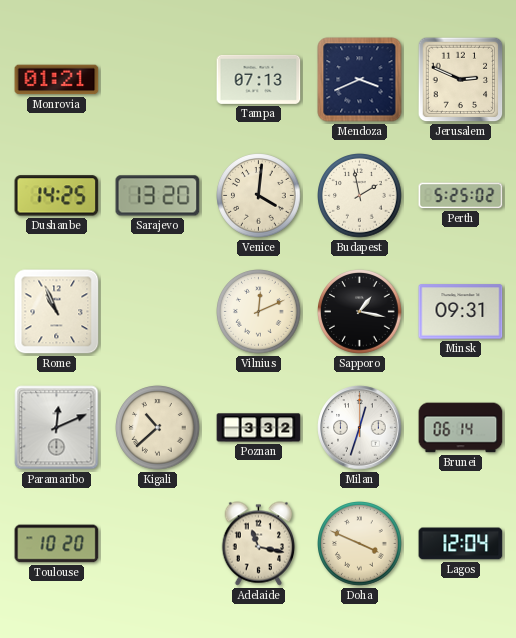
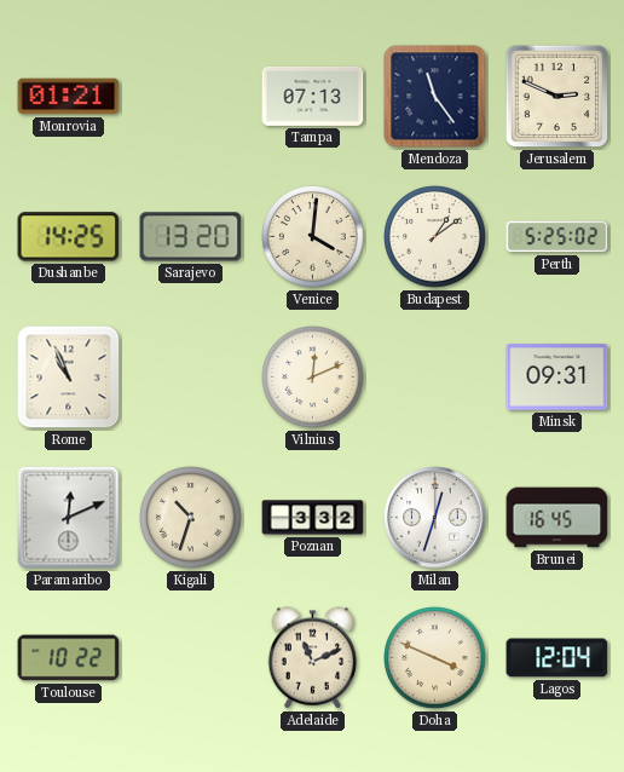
Mendoza: 3:41 -> 11:24 (435, 97)
Budapest: 1:58 -> 1:09 (435, 237)
Sapporo: 1:17 -> none (360, 312)
Kigali: 10:38 -> 10:33 (191, 518)
Brunei: 06:14 -> 16:45 (557, 518)
Toulouse: 10:20 -> 10:22 (69, 658)
Adelaide: 11:17 -> 11:11 (313, 658)
